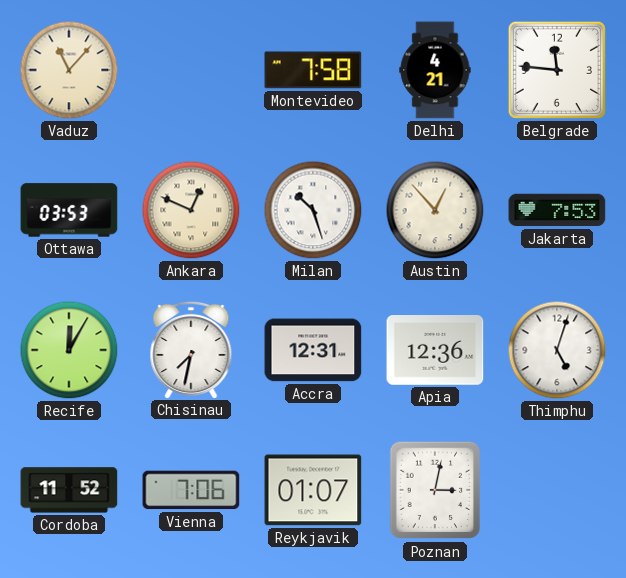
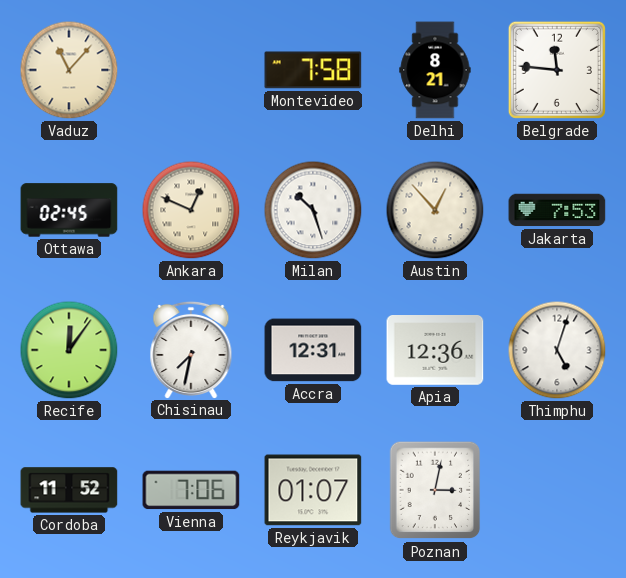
Delhi: 4:21 -> 8:21 (435, 70)
Ottawa: 03:53 -> 02:45 (69, 210)
Recife: 12:05 -> 12:06 (69, 350)
